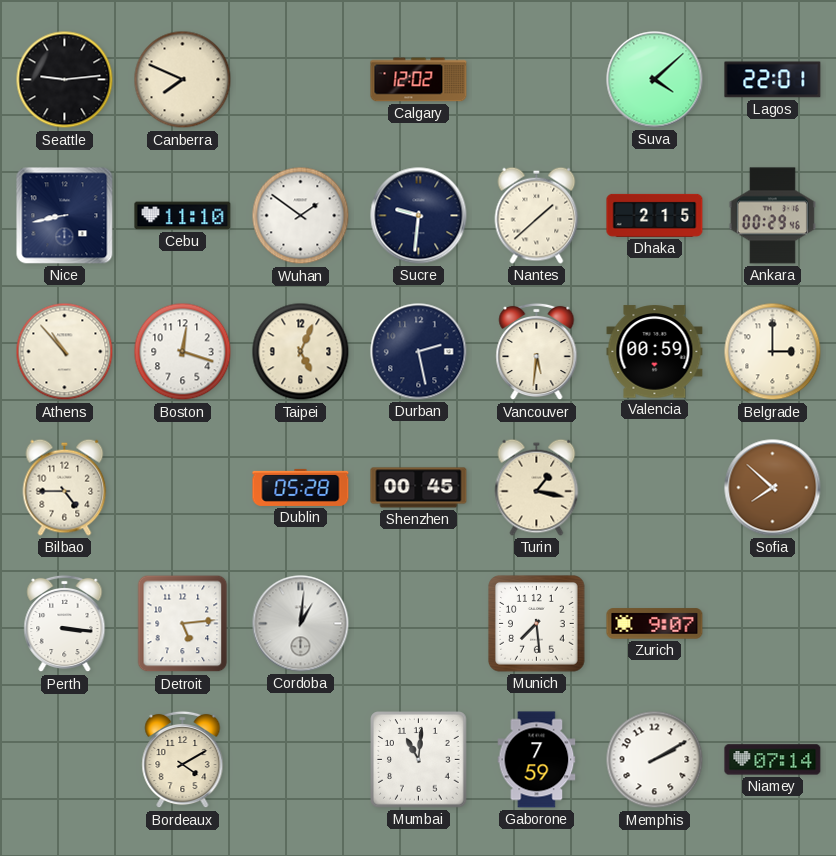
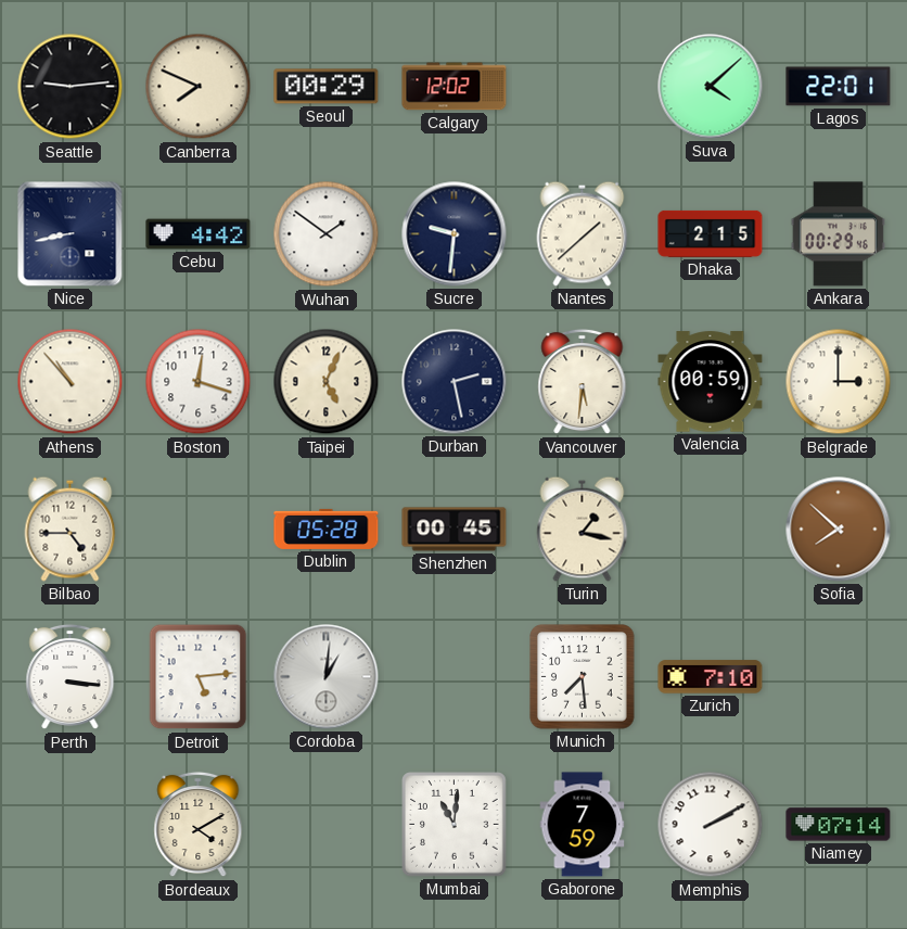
Seoul: none -> 00:29 (327, 87)
Cebu: 11:10 -> 4:42 (199, 234)
Zurich: 9:07 -> 7:10 (711, 677)
